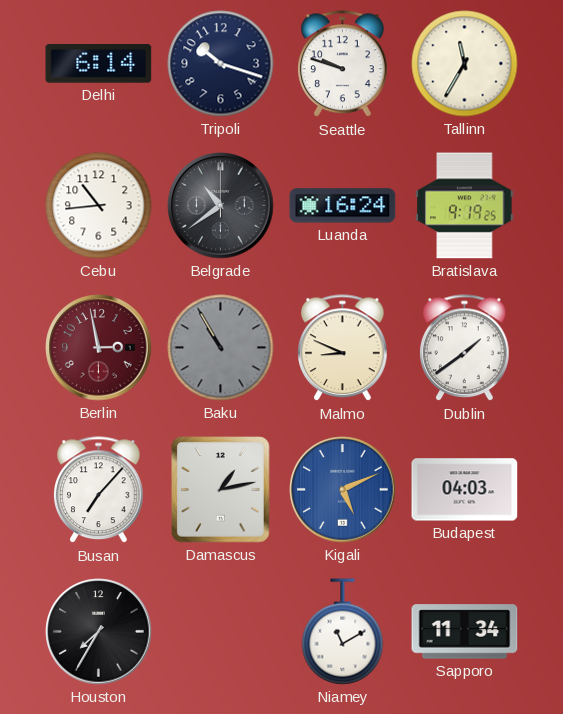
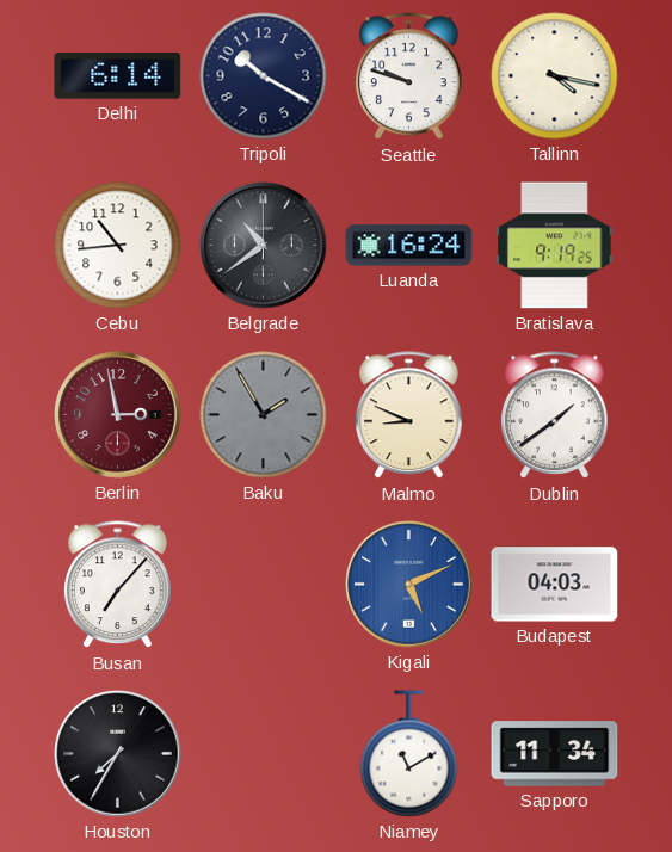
Tripoli: 10:18 -> 10:20 (264, 76)
Tallinn: 11:35 -> 4:17 (555, 76)
Baku: 10:55 -> 1:55 (264, 415)
Damascus: 1:13 -> none (221, 490)
